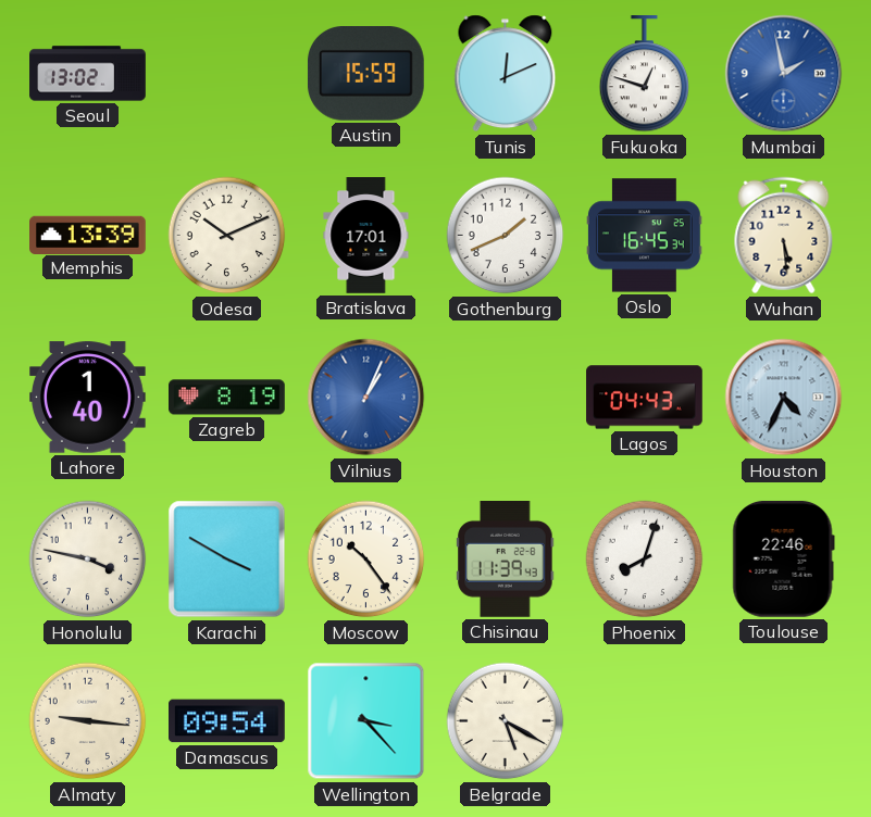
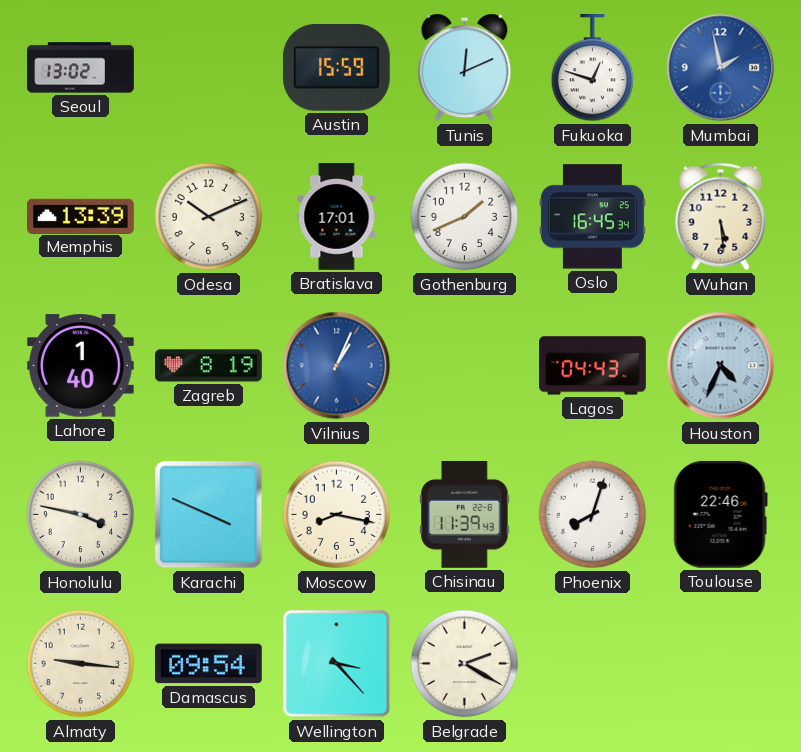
Karachi: 3:50 -> 3:49 (209, 515)
Moscow: 10:24 -> 8:17 (337, 515)
Belgrade: 5:20 -> 2:20 (465, 664)
